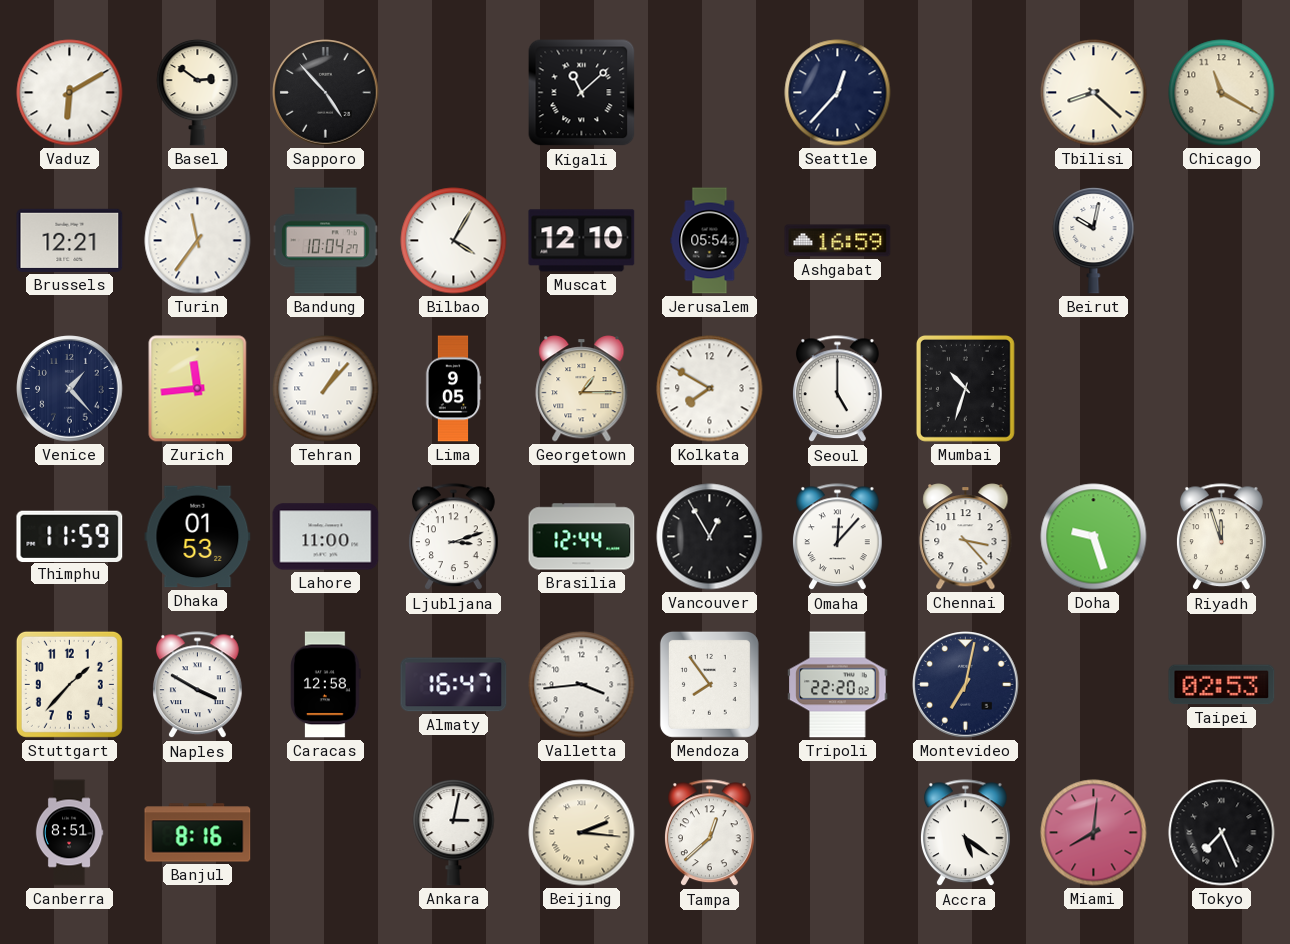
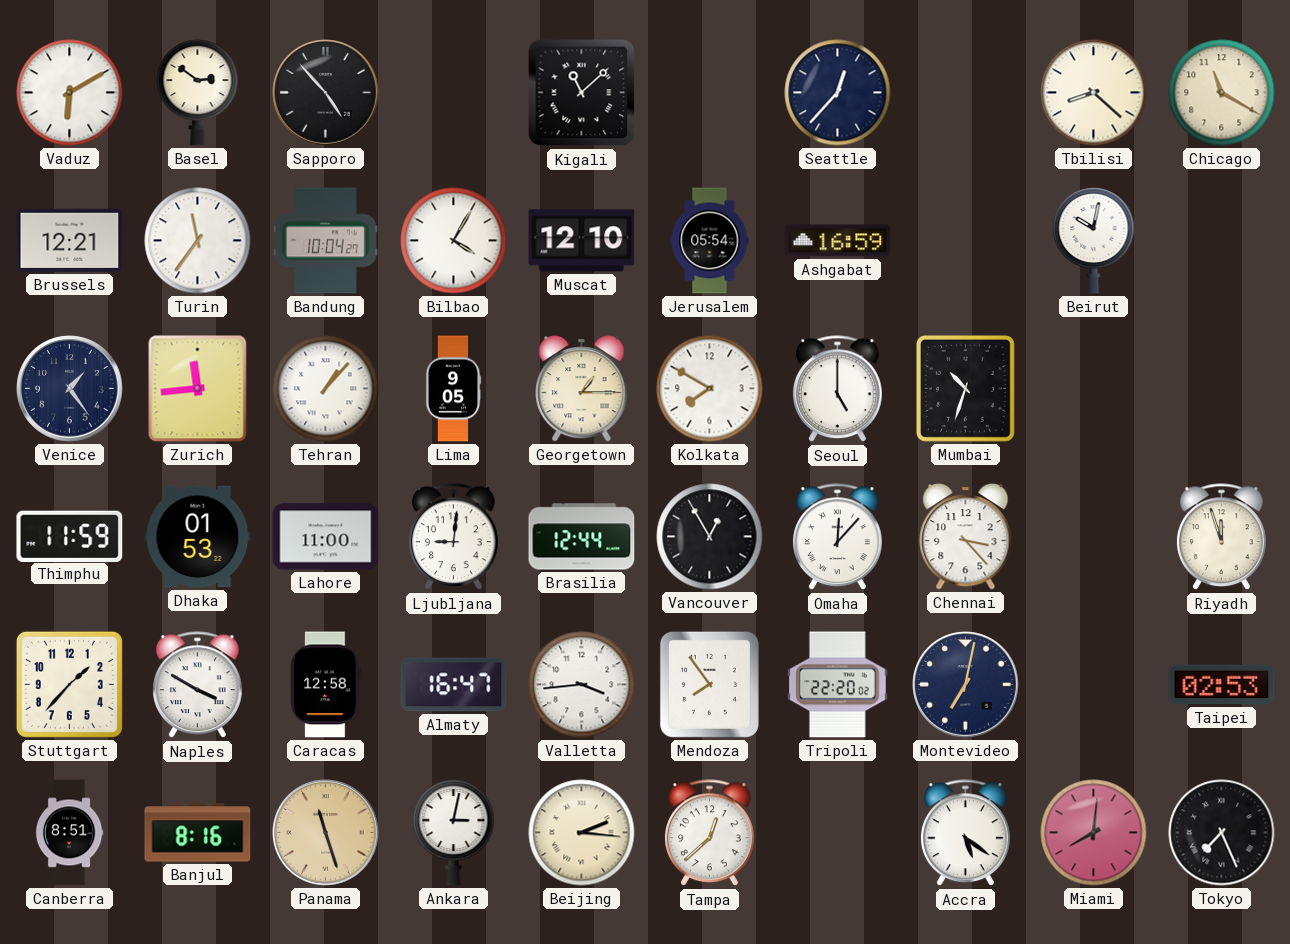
Venice: 1:23 -> 1:24 (70, 389)
Ljubljana: 3:12 -> 9:01 (454, 537)
Doha: 9:27 -> none (1094, 537)
Panama: none -> 11:27 (326, 833)
